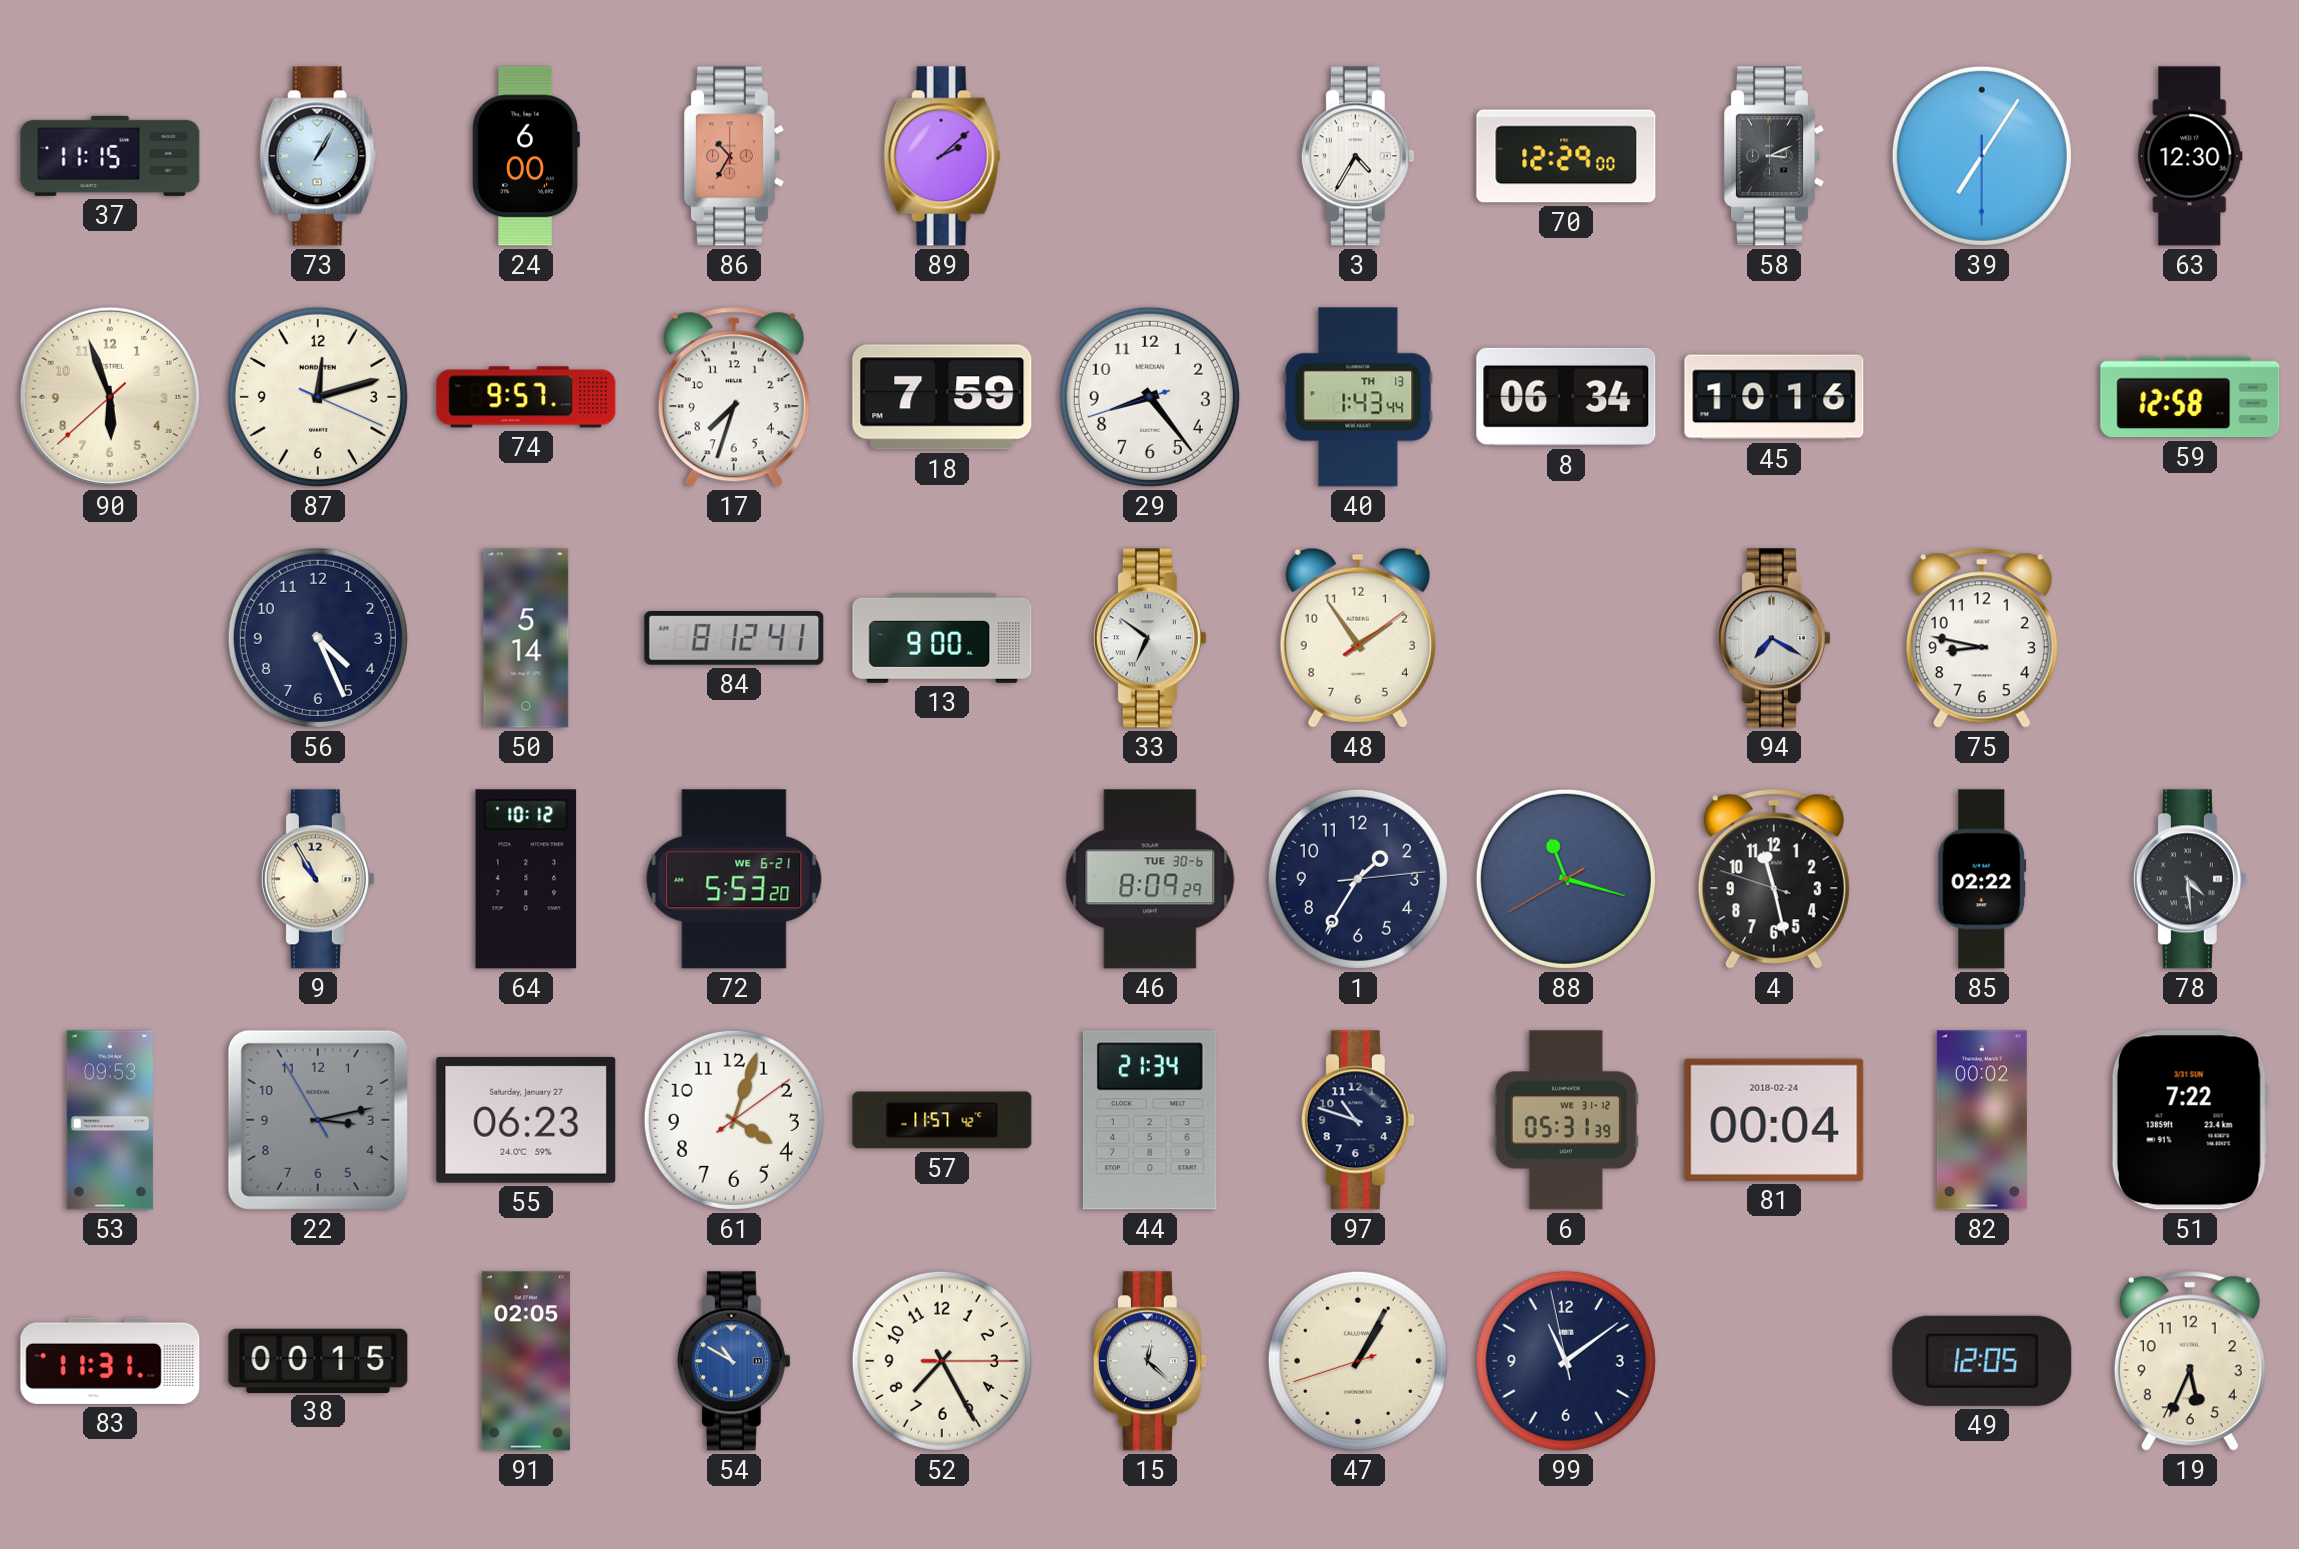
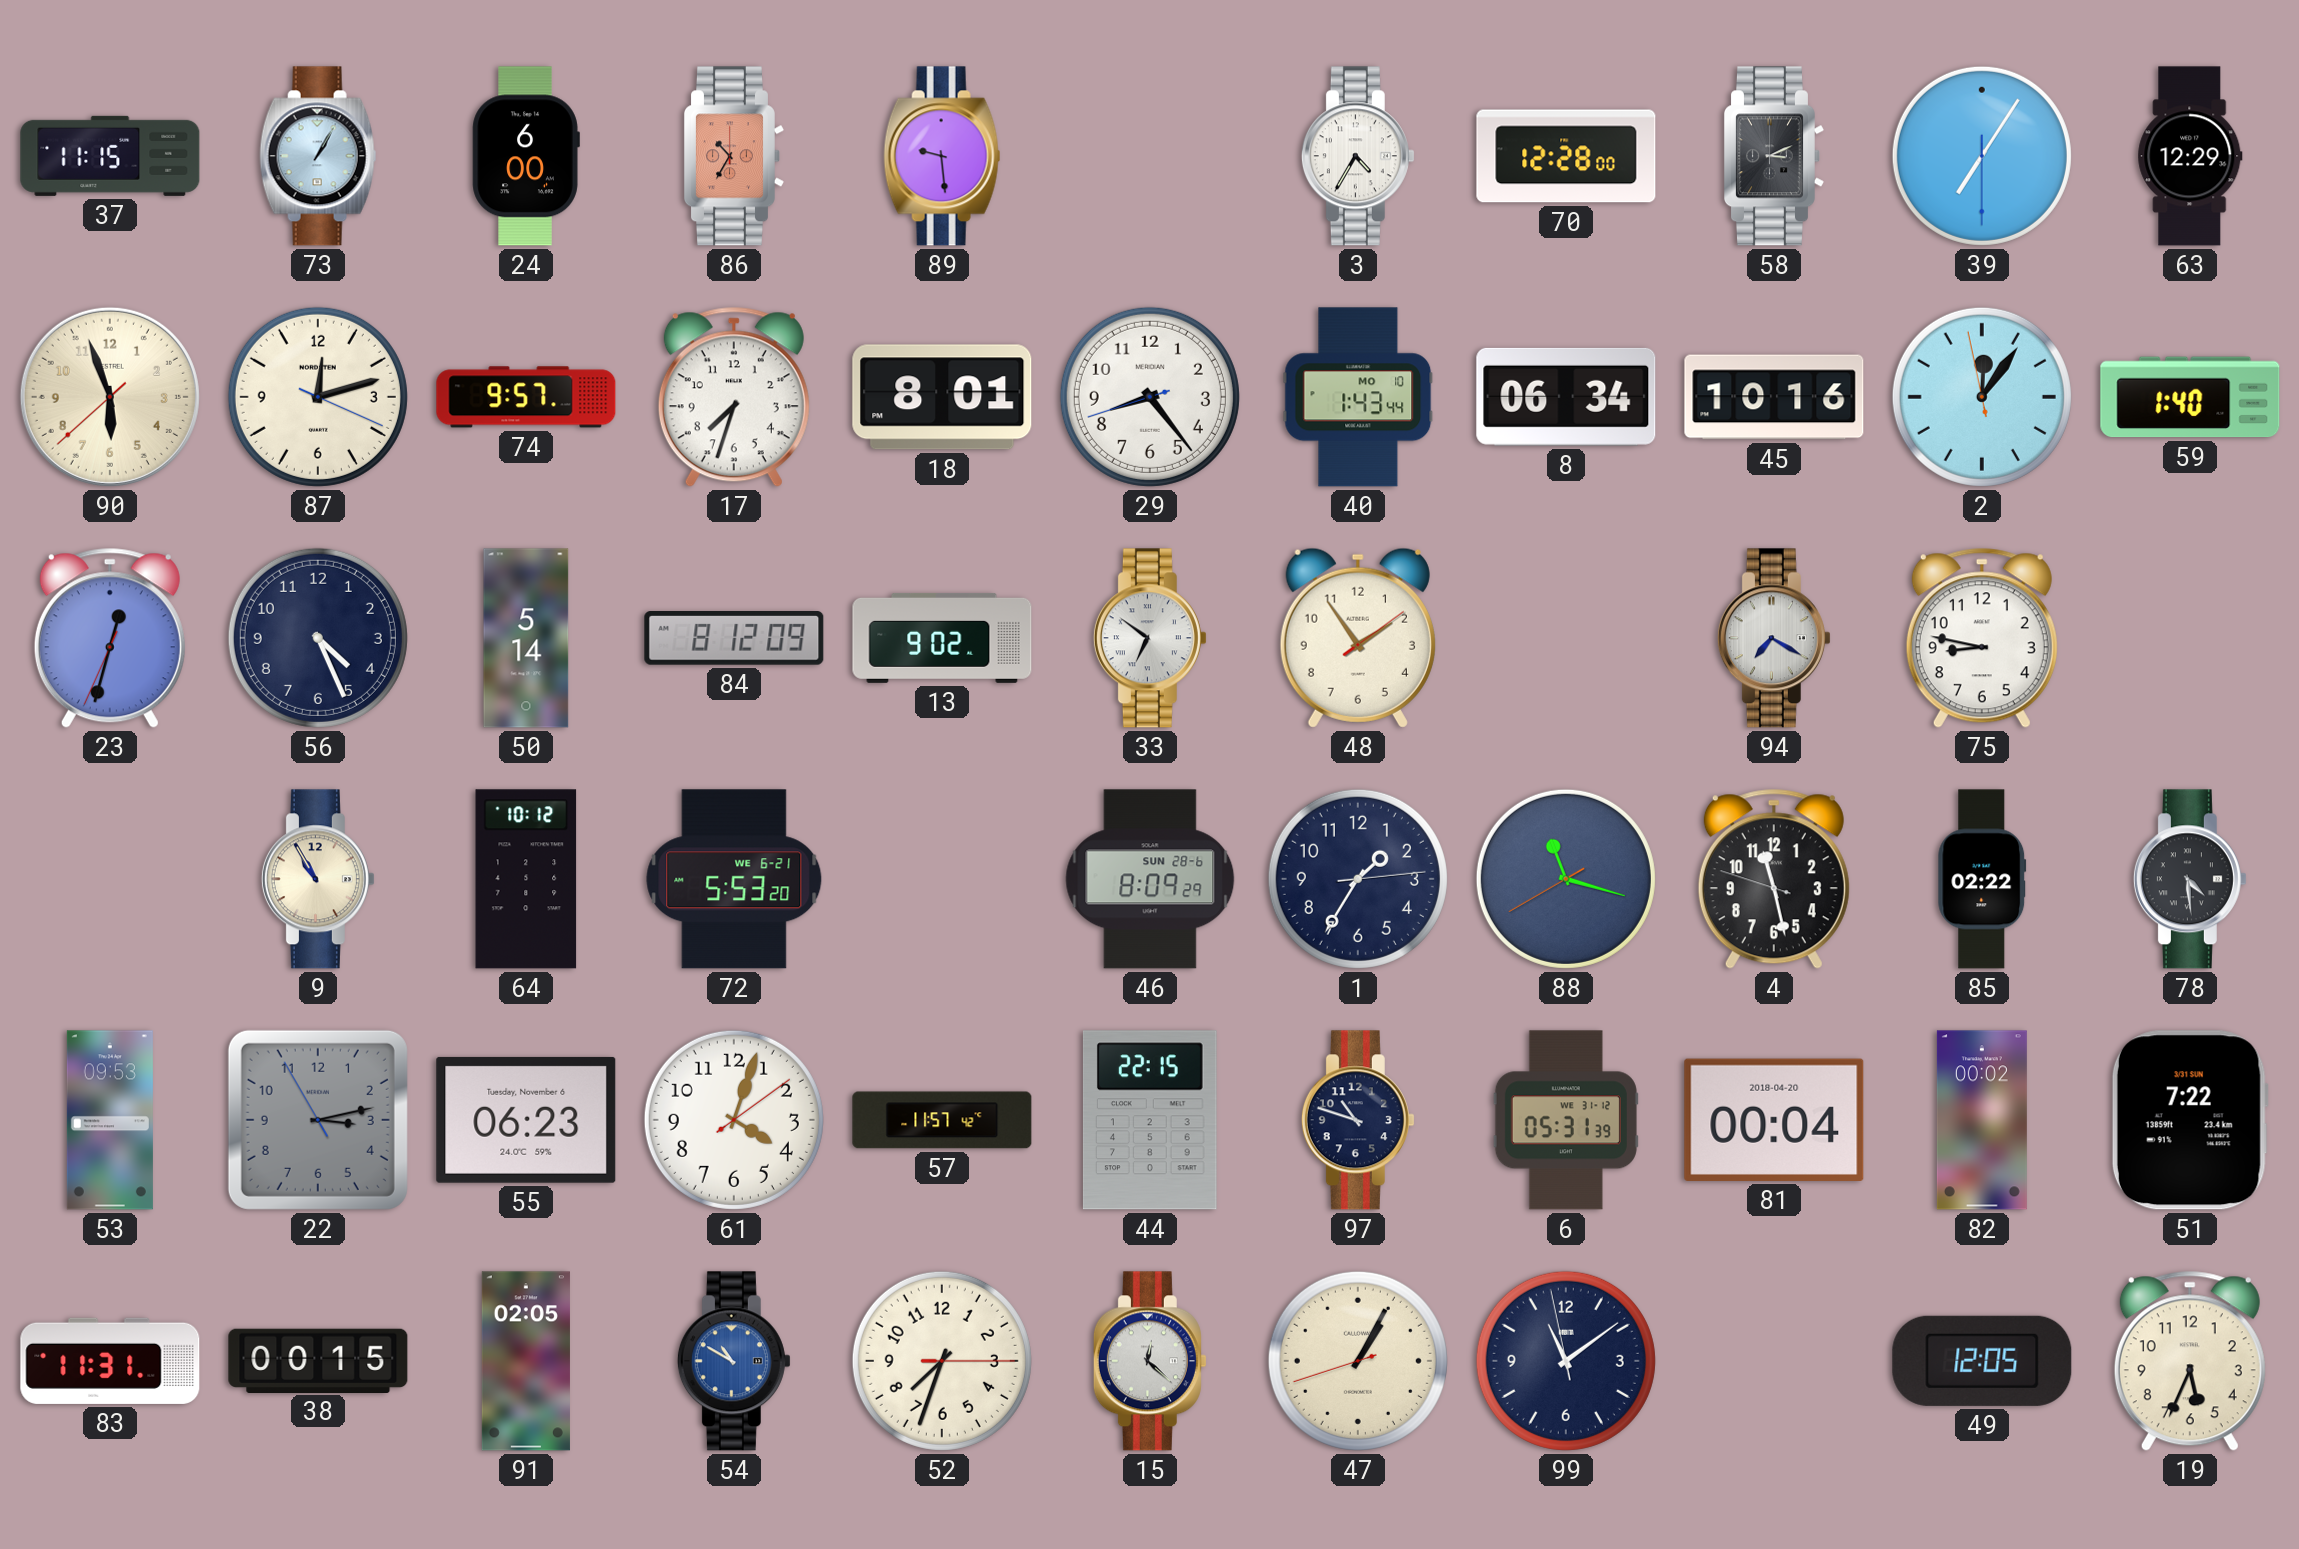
89: 2:08 -> 9:29 (942, 156)
70: 12:29 -> 12:28 (1566, 156)
63: 12:30 -> 12:29 (2190, 156)
18: 7:59 -> 8:01 (942, 397)
40 date: TH 13 -> MO 10 (1358, 397)
2: none -> 12:05 (1982, 397)
59: 12:58 -> 1:40 (2190, 397)
23: none -> 12:32 (110, 638)
84: 8:12:41 -> 8:12:09 (734, 639)
13: 9:00 -> 9:02 (942, 638)
46 date: TUE 30-6 -> SUN 28-6 (1150, 879)
55 date: Saturday, January 27 -> Tuesday, November 6 (526, 1120)
44: 21:34 -> 22:15 (1150, 1120)
81 date: 2018-02-24 -> 2018-04-20 (1774, 1120)
52: 7:25 -> 7:33 (942, 1361)
